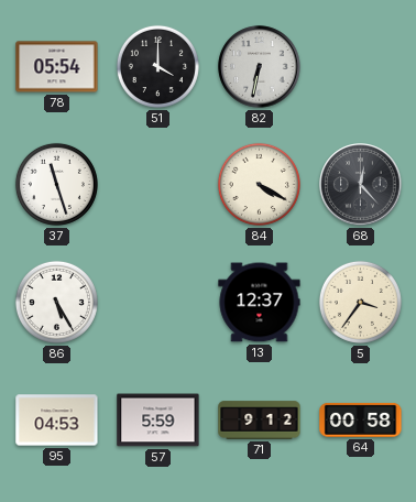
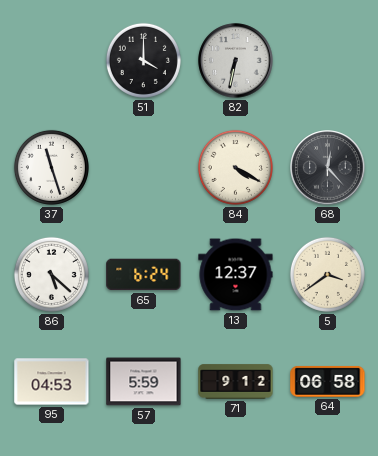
78: 05:54 -> none (57, 67)
86: 5:25 -> 5:22 (51, 274)
65: none -> 6:24 (144, 275)
5: 3:36 -> 3:39 (327, 274)
64: 00:58 -> 06:58 (328, 381)
